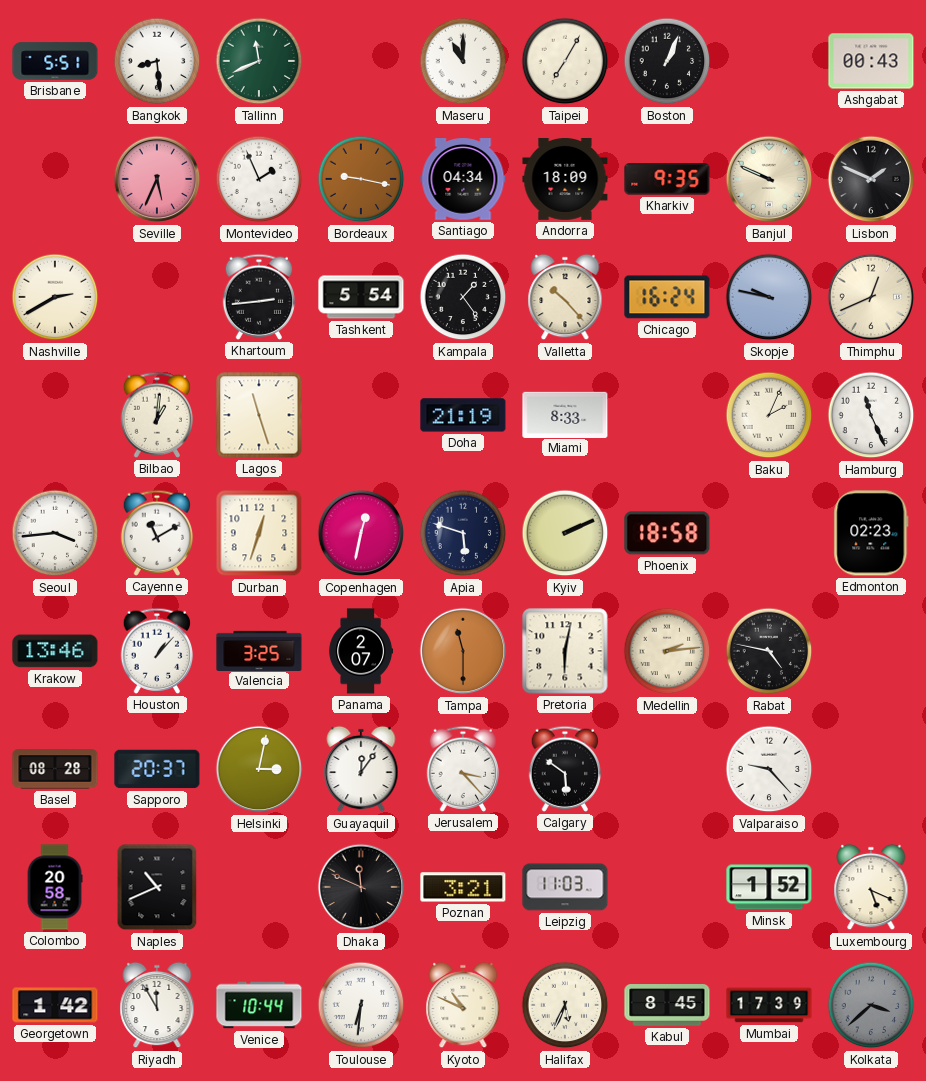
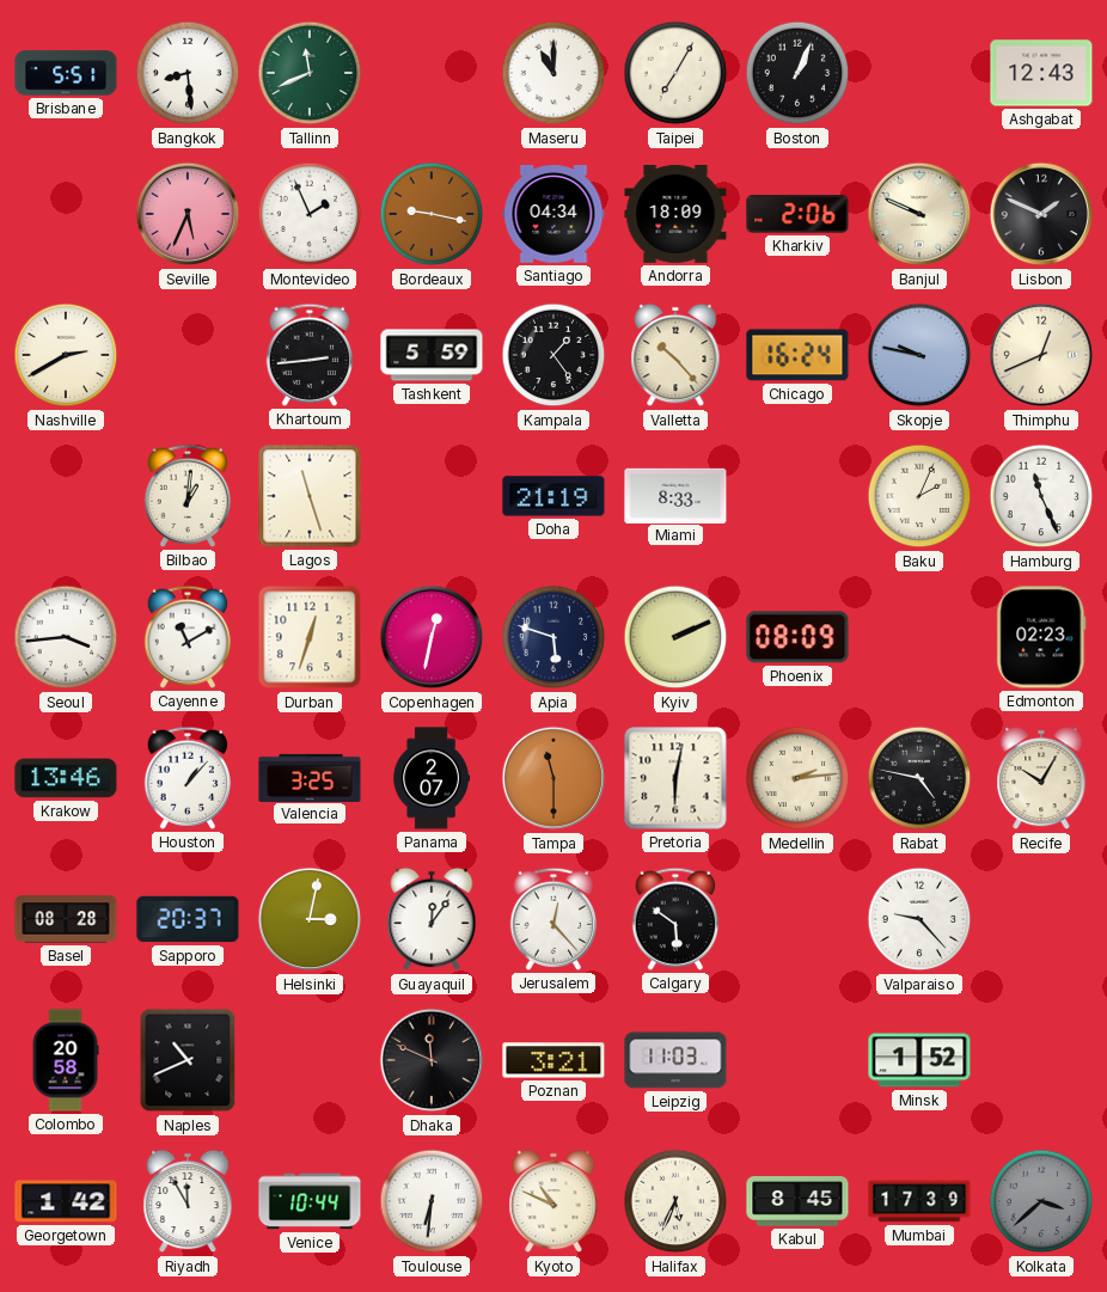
Ashgabat: 00:43 -> 12:43 (1041, 73)
Kharkiv: 9:35 -> 2:06 (797, 214)
Tashkent: 5:54 -> 5:59 (432, 355)
Phoenix: 18:58 -> 08:09 (797, 637)
Recife: none -> 10:05 (1041, 778)
Jerusalem: 3:23 -> 12:23 (553, 919)
Luxembourg: 5:19 -> none (871, 887)
